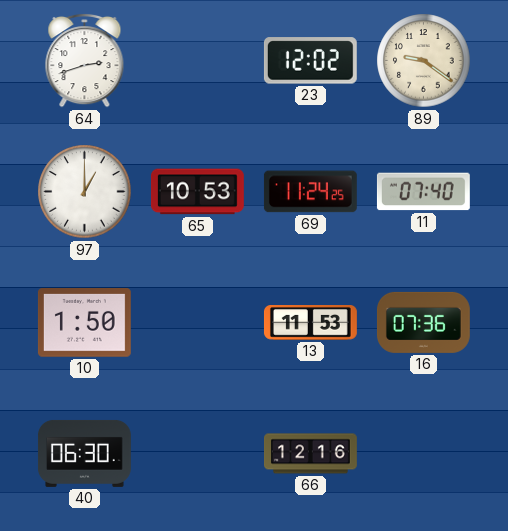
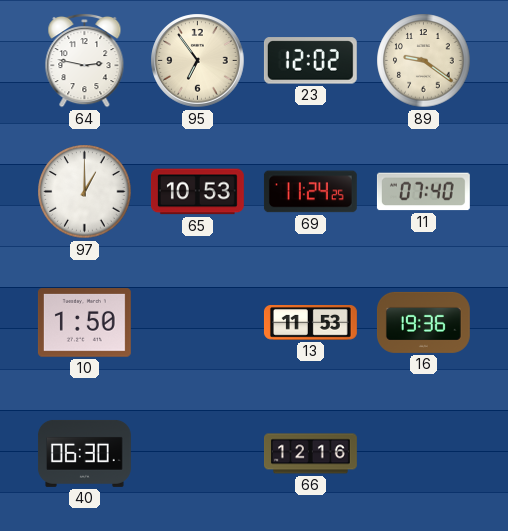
64: 2:42 -> 2:47 (85, 60)
95: none -> 6:54 (198, 61)
16: 07:36 -> 19:36 (423, 322)
